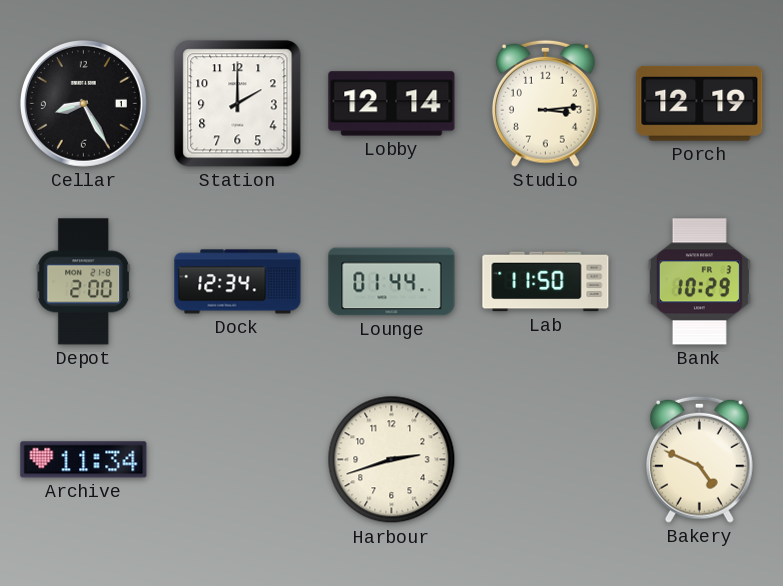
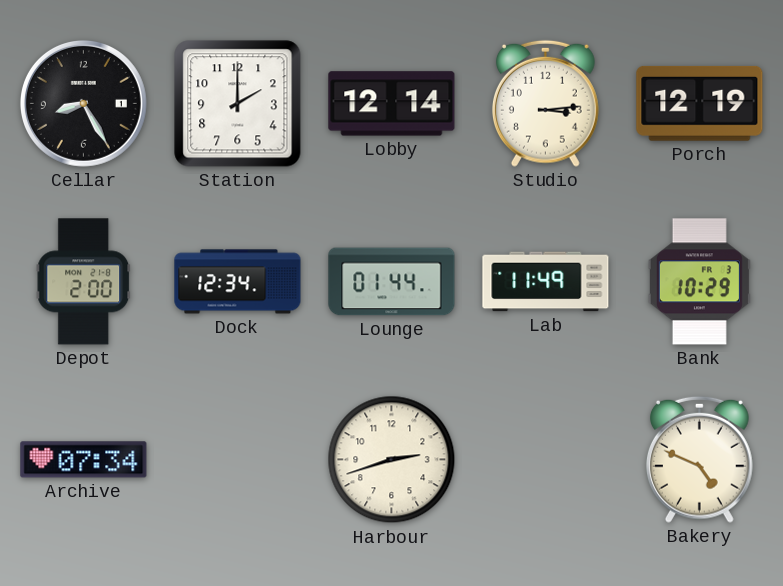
Lab: 11:50 -> 11:49 (546, 282)
Archive: 11:34 -> 07:34 (84, 460)
